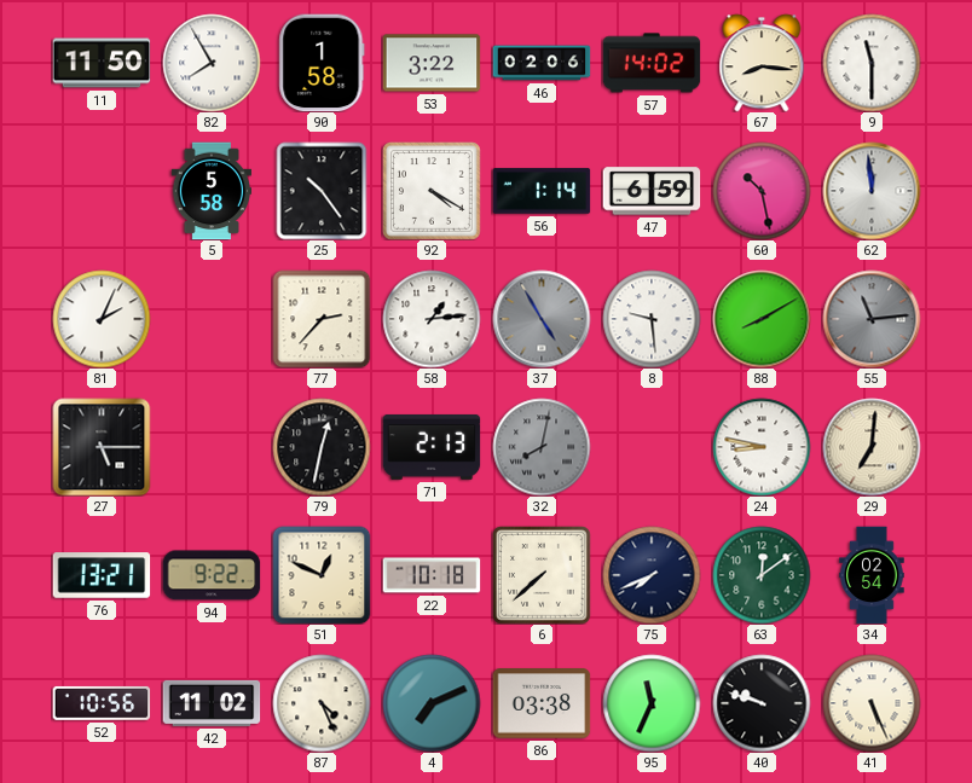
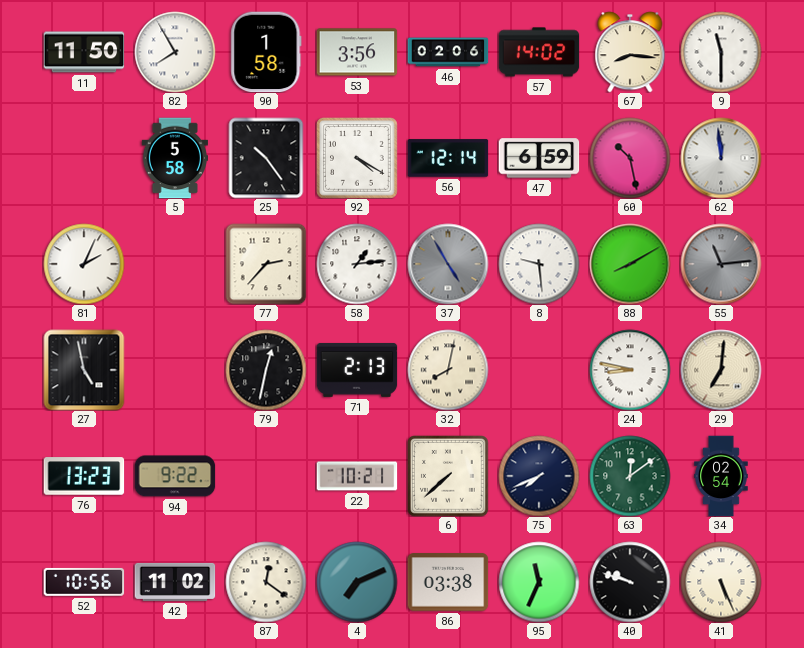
53: 3:22 -> 3:56 (357, 52)
56: 1:14 -> 12:14 (448, 158)
27: 5:15 -> 4:58 (84, 370)
32 dial: grey -> cream (448, 370)
76: 13:21 -> 13:23 (84, 476)
51: 12:49 -> none (322, 575)
22: 10:18 -> 10:21 (357, 476)
87: 4:26 -> 12:21 (266, 582)
